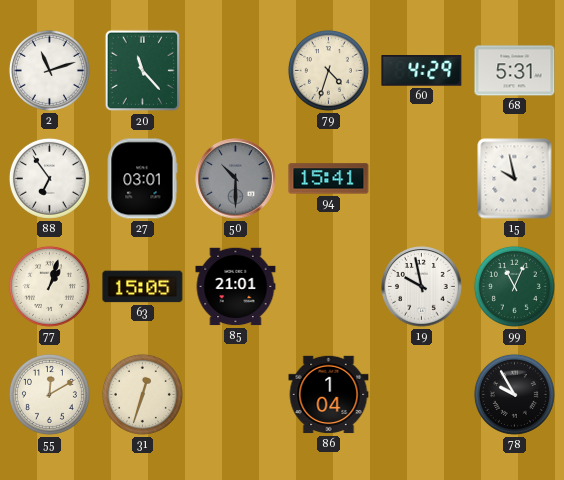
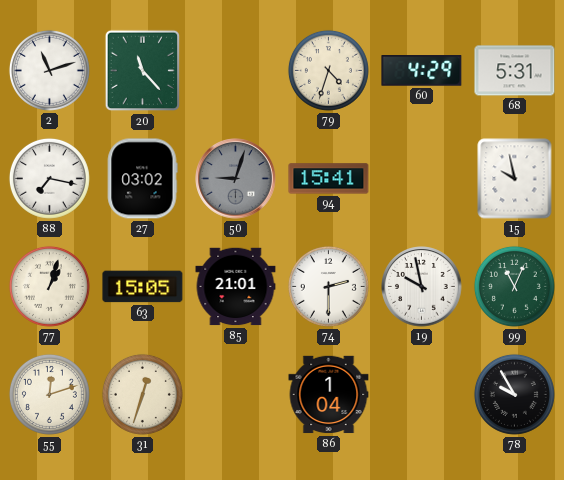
88: 6:54 -> 7:17 (49, 178)
27: 03:01 -> 03:02 (142, 179)
50: 10:30 -> 9:03 (236, 179)
74: none -> 2:30 (328, 286)
55: 12:10 -> 12:12 (49, 394)
